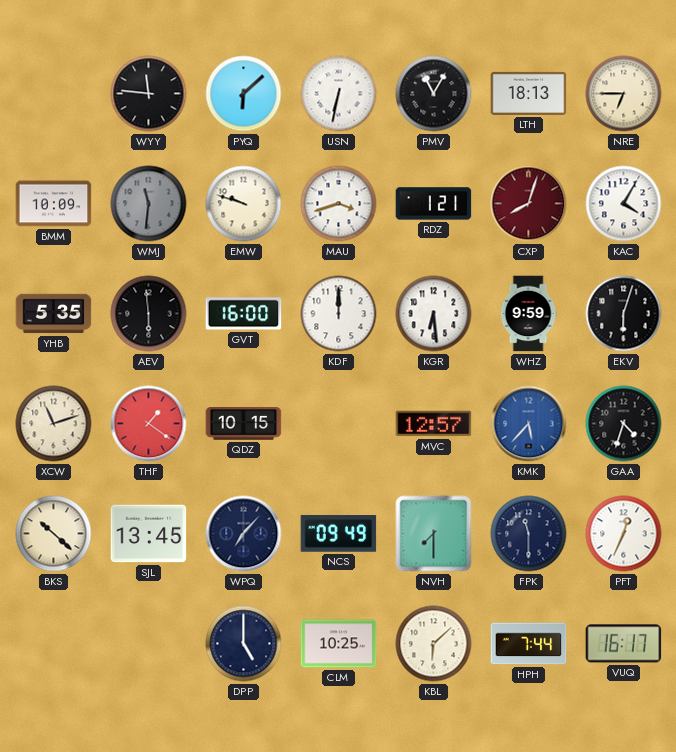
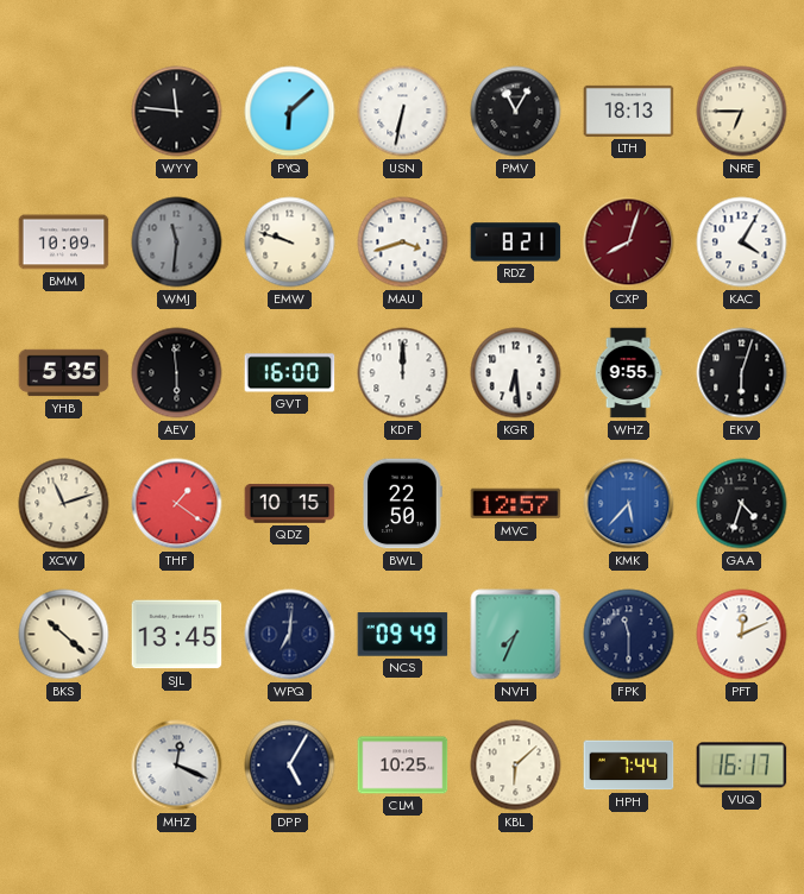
RDZ: 1:21 -> 8:21 (516, 243)
WHZ: 9:59 -> 9:55 (628, 373)
BWL: none -> 22:50 (403, 504)
WPQ: 7:07 -> 7:01 (290, 635)
NVH: 7:30 -> 7:34 (516, 635)
PFT: 12:34 -> 12:11 (742, 635)
MHZ: none -> 12:19 (177, 766)
DPP: 5:00 -> 5:05 (290, 766)
